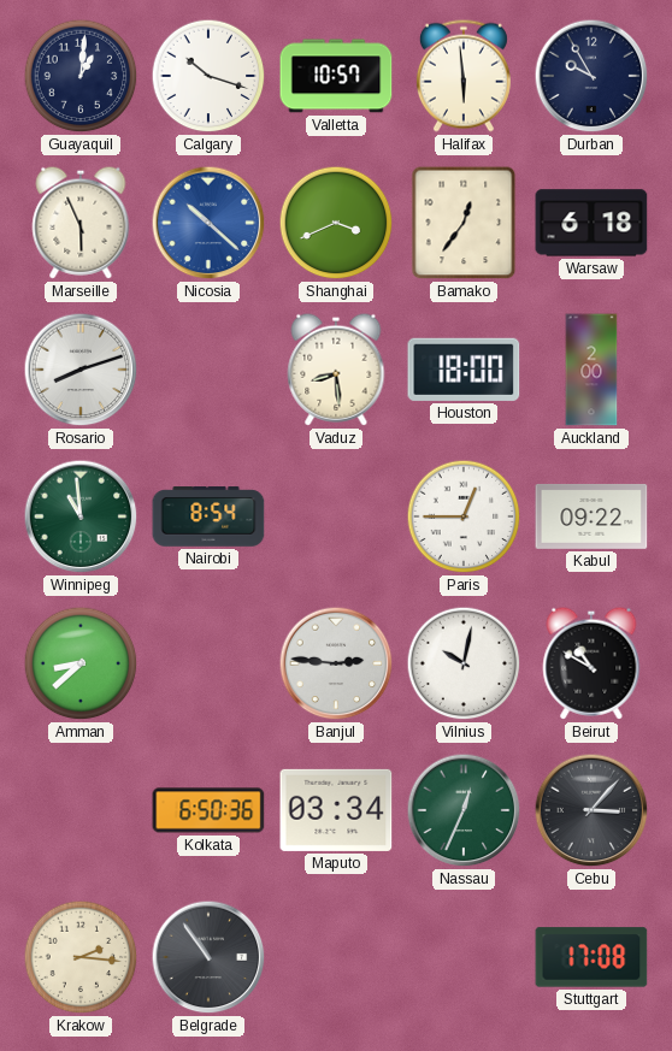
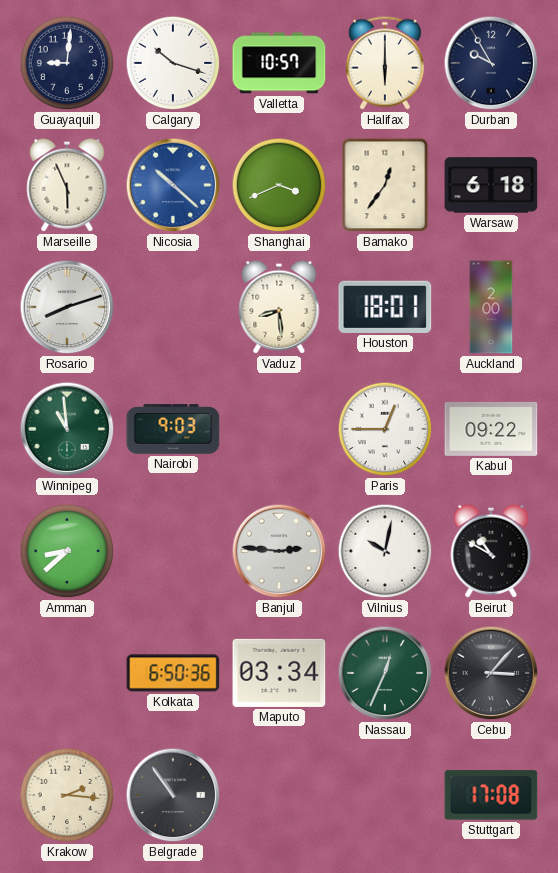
Guayaquil: 1:01 -> 9:01 (67, 63)
Halifax: 5:59 -> 6:00 (385, 63)
Houston: 18:00 -> 18:01 (385, 307)
Nairobi: 8:54 -> 9:03 (173, 429)
